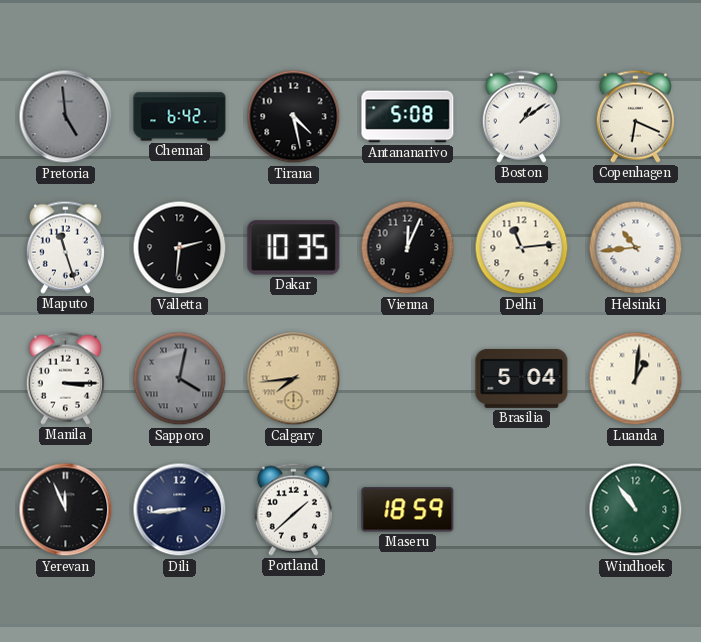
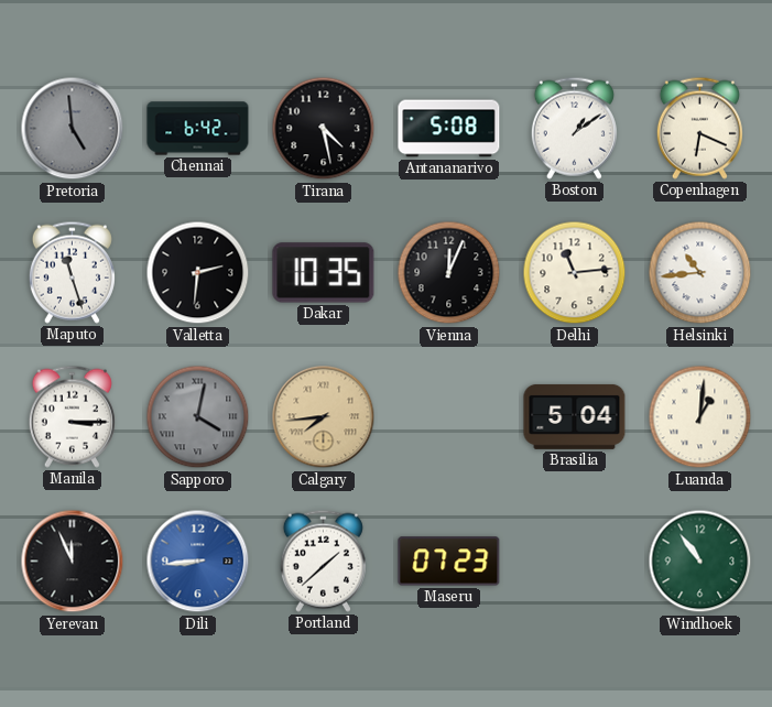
Dili dial: navy -> blue (198, 562)
Maseru: 18:59 -> 07:23 (449, 562)
